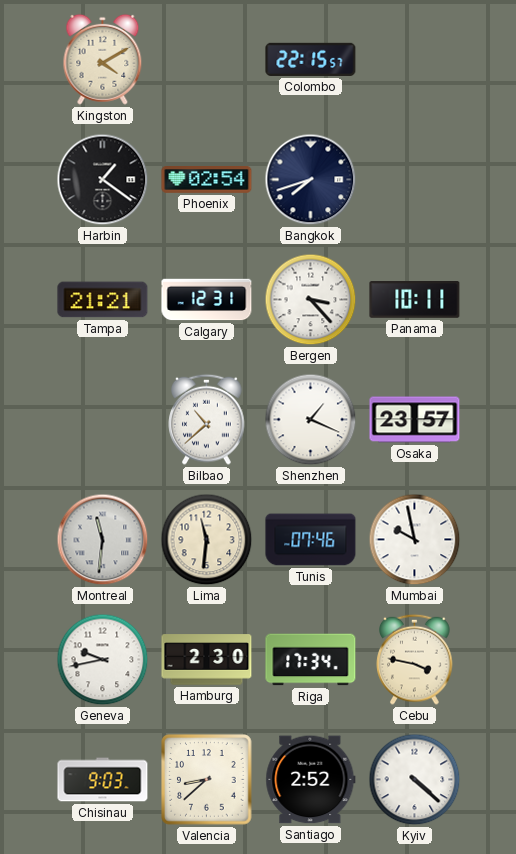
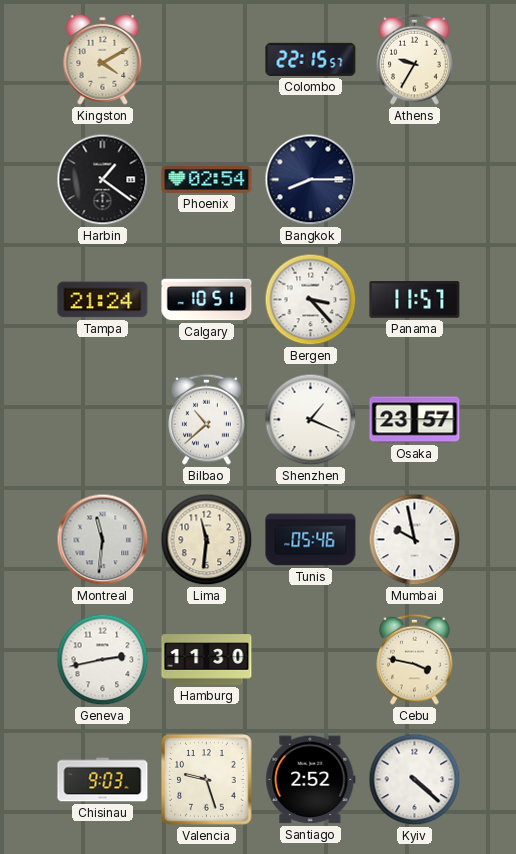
Athens: none -> 9:35 (415, 59)
Bangkok: 7:42 -> 8:15 (311, 180)
Tampa: 21:21 -> 21:24 (103, 300)
Calgary: 12:31 -> 10:51 (207, 300)
Panama: 10:11 -> 11:57 (415, 300)
Tunis: 07:46 -> 05:46 (311, 540)
Geneva: 9:43 -> 2:43 (103, 660)
Hamburg: 2:30 -> 11:30 (207, 660)
Riga: 17:34 -> none (311, 660)
Valencia: 8:38 -> 9:27 (207, 780)
